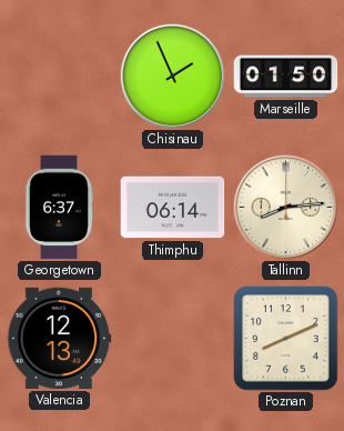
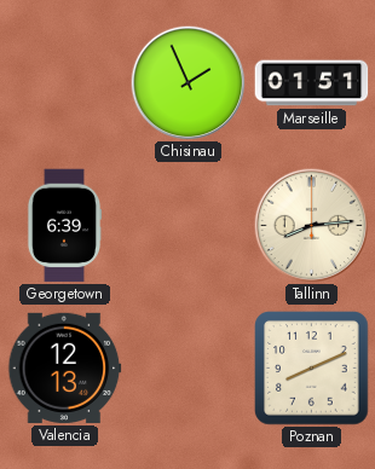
Marseille: 01:50 -> 01:51 (312, 83)
Georgetown: 6:37 -> 6:39 (64, 226)
Thimphu: 06:14 -> none (173, 208)
